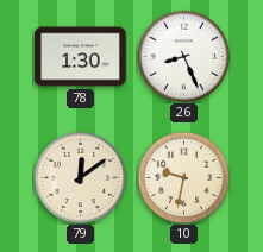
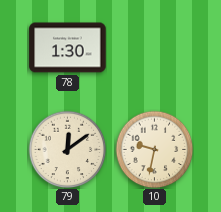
26: 8:26 -> none (183, 56)
